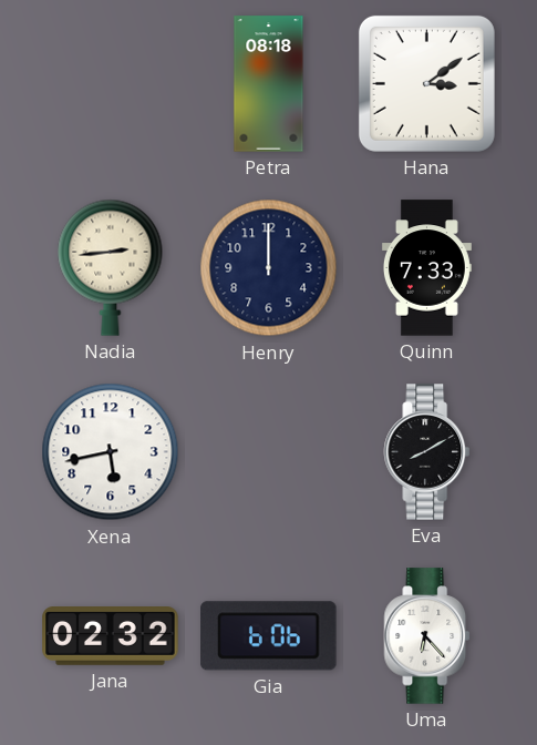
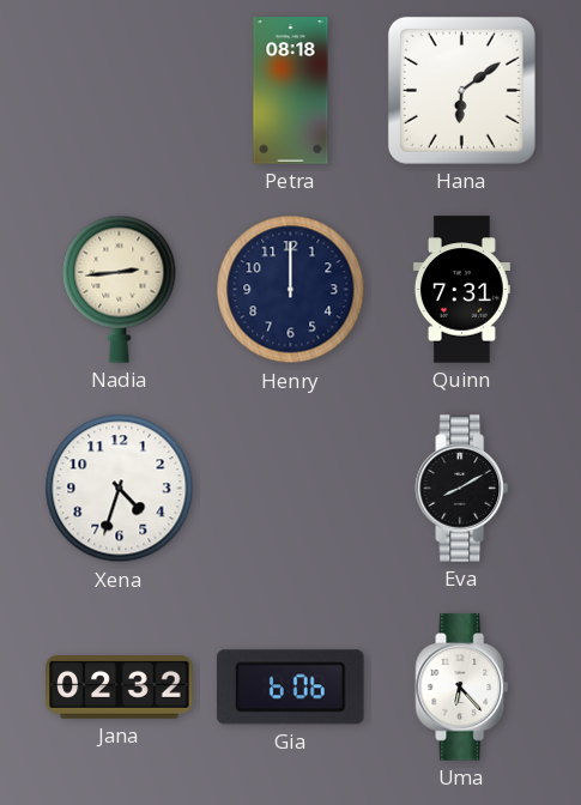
Hana: 3:09 -> 6:09 (461, 90)
Quinn: 7:33 -> 7:31 (461, 290)
Xena: 5:43 -> 4:33 (120, 489)
